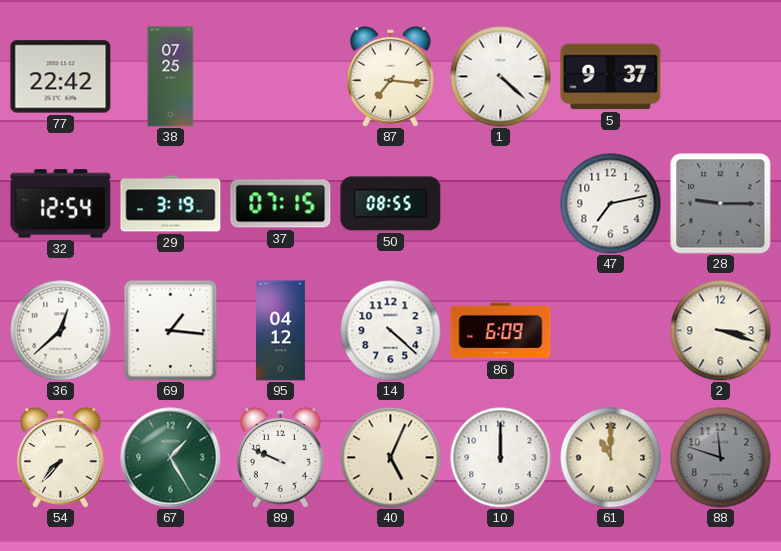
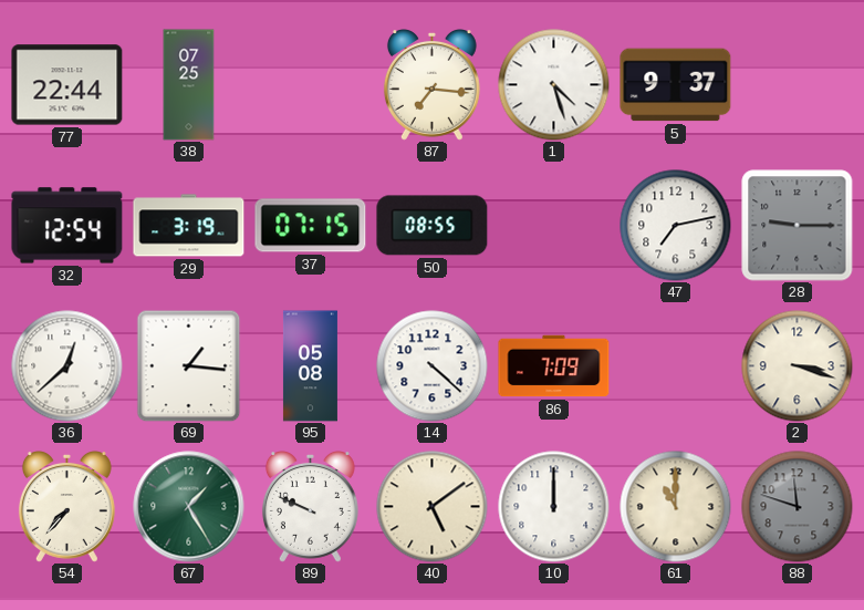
77: 22:42 -> 22:44 (67, 85)
1: 4:22 -> 4:27 (554, 85)
95: 04:12 -> 05:08 (310, 366)
86: 6:09 -> 7:09 (554, 366)
40: 5:04 -> 5:09 (433, 507)
